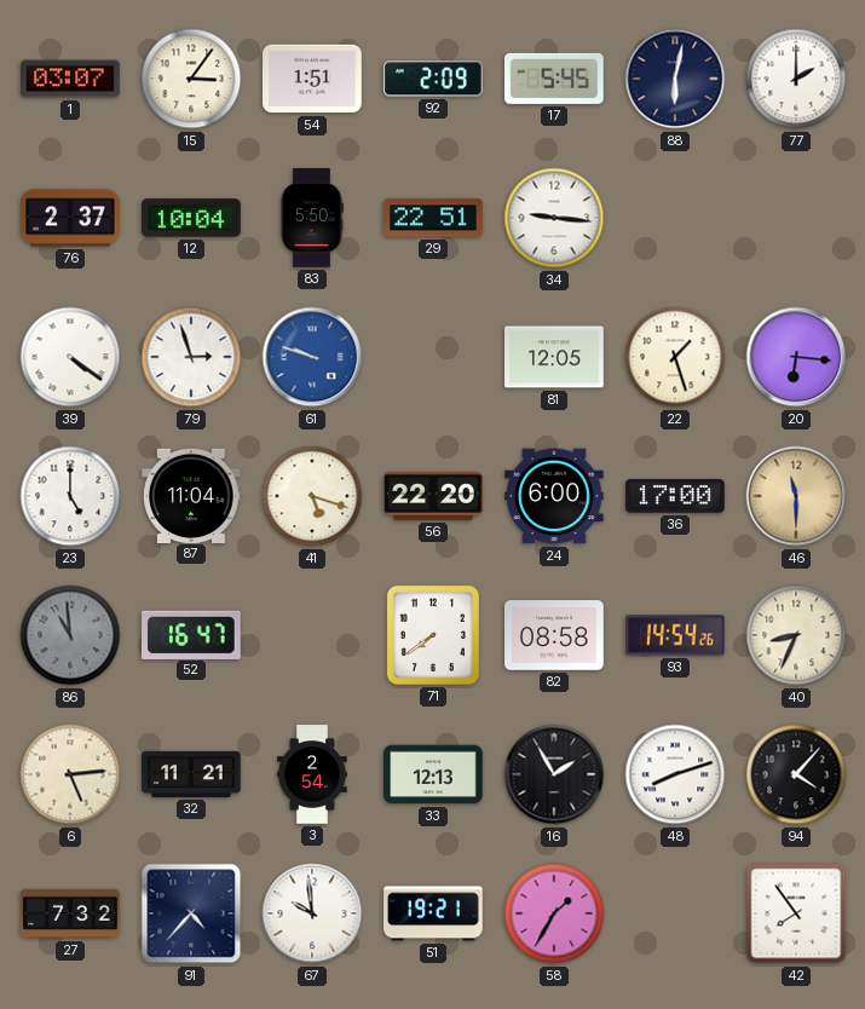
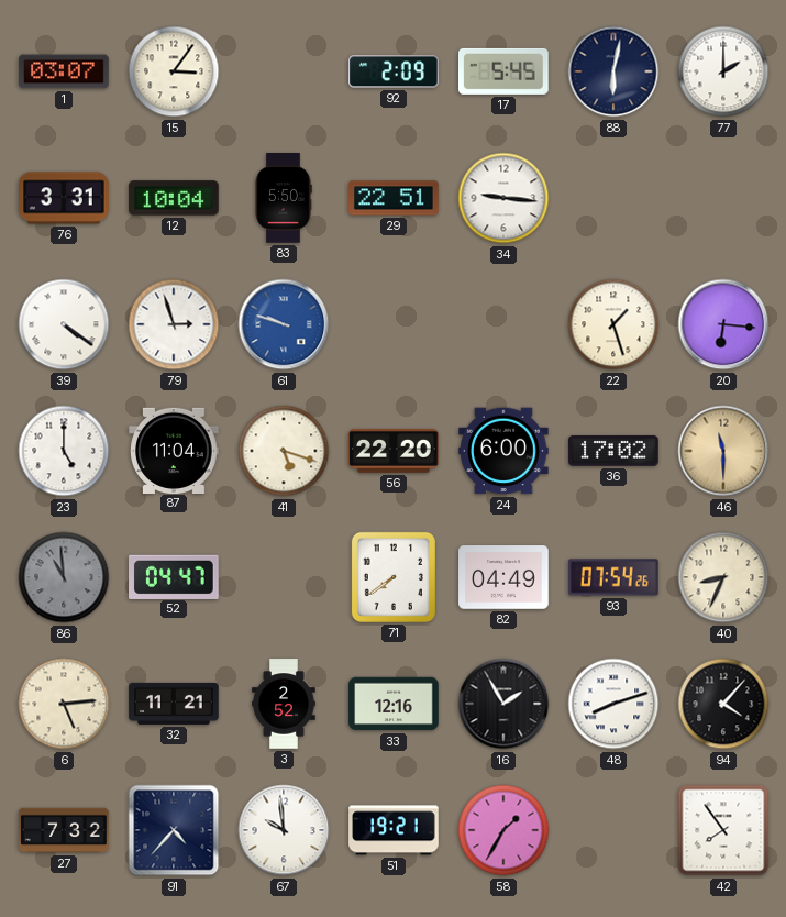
54: 1:51 -> none (312, 79)
76: 2:37 -> 3:31 (64, 198)
81: 12:05 -> none (554, 357)
36: 17:00 -> 17:02 (613, 451)
52: 16:47 -> 04:47 (175, 576)
82: 08:58 -> 04:49 (503, 577)
93: 14:54 -> 07:54 (615, 577)
3: 2:54 -> 2:52 (284, 704)
33: 12:13 -> 12:16 (394, 704)
